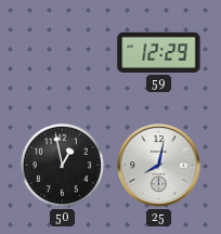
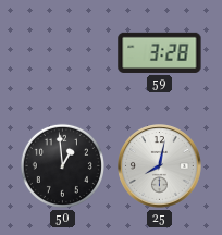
59: 12:29 -> 3:28 (160, 52)
50: 12:58 -> 12:59 (62, 165)
